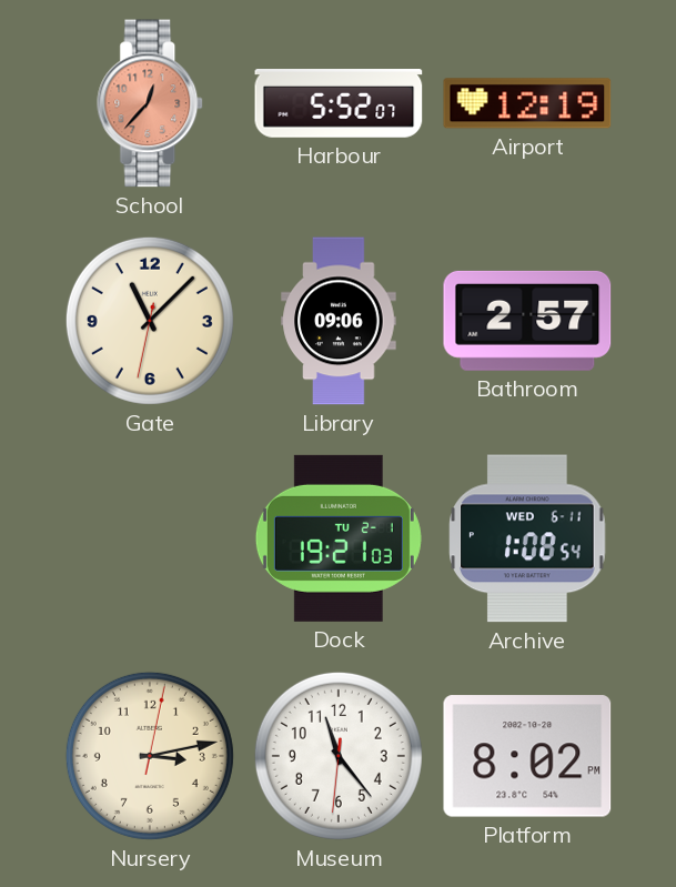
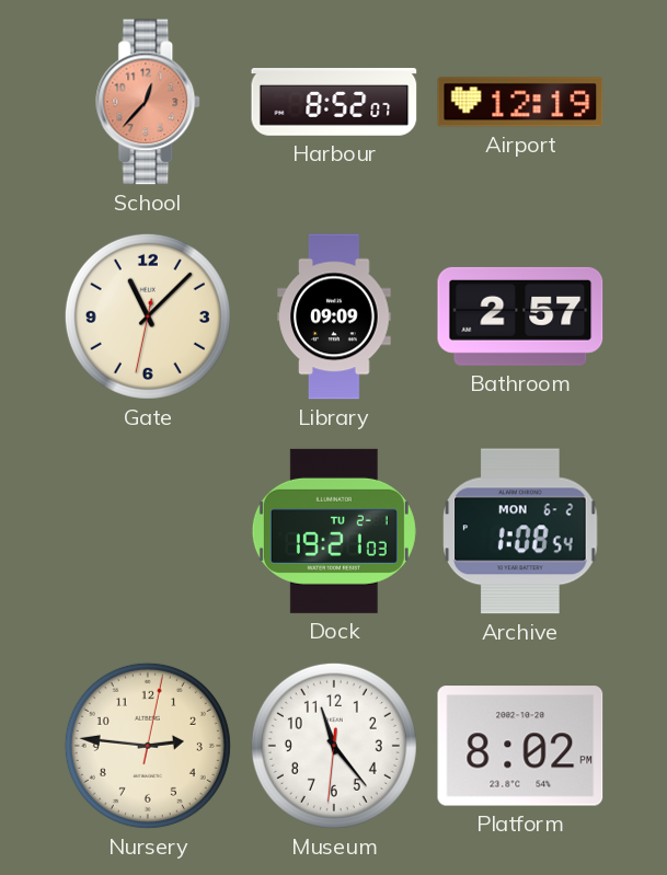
Harbour: 5:52 -> 8:52 (334, 103)
Library: 09:06 -> 09:09 (334, 316)
Archive date: WED 6-11 -> MON 6-2 (520, 531)
Nursery: 3:13 -> 2:46 (148, 746)
